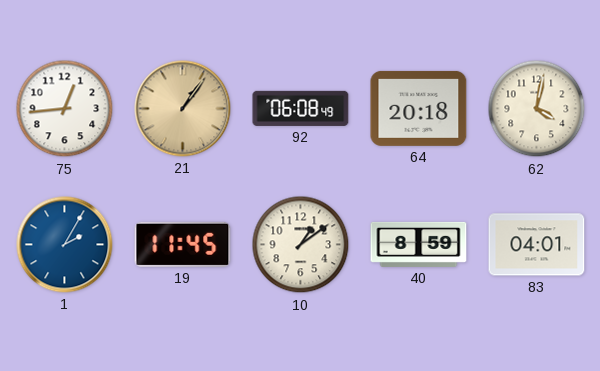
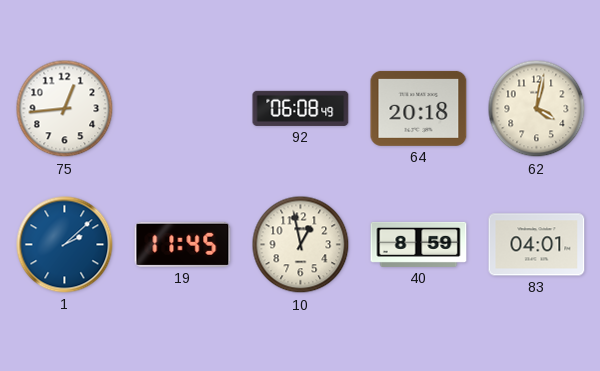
21: 1:06 -> none (183, 109)
1: 2:05 -> 2:08 (65, 245)
10: 1:09 -> 12:58 (301, 245)
